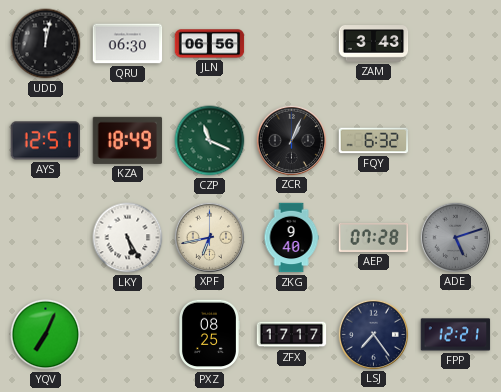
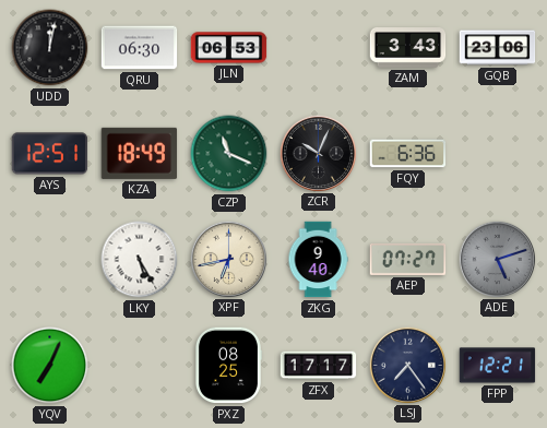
JLN: 06:56 -> 06:53 (229, 48)
GQB: none -> 23:06 (498, 48)
ZCR: 1:04 -> 10:04 (318, 153)
FQY: 6:32 -> 6:36 (408, 154)
AEP: 07:28 -> 07:27 (408, 259)
